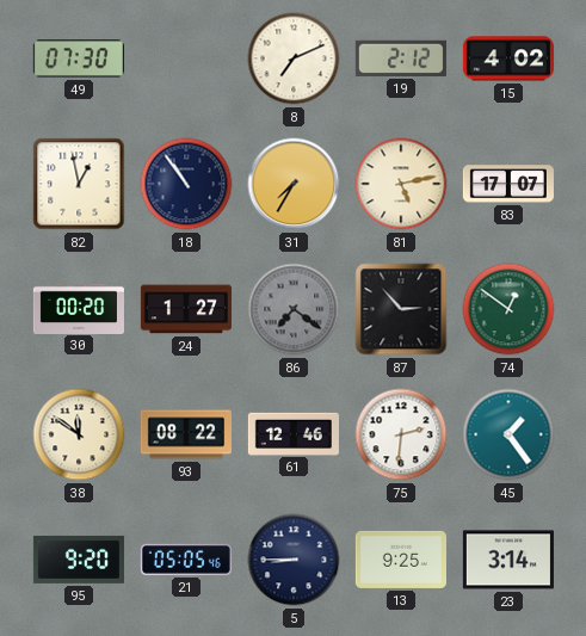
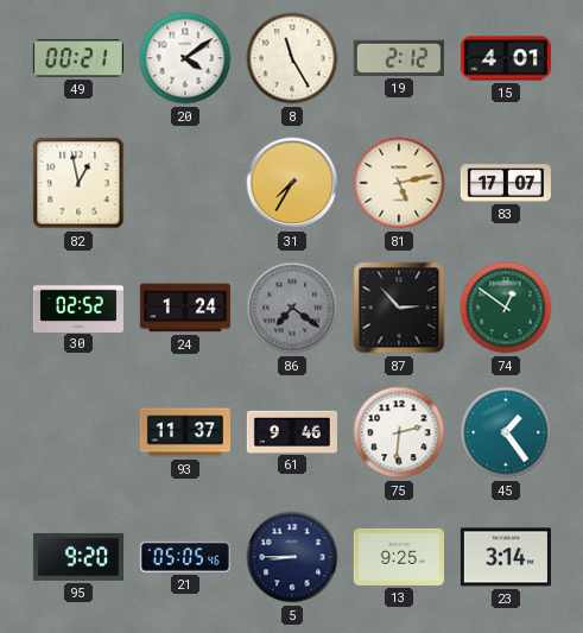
49: 07:30 -> 00:21 (78, 58)
20: none -> 4:09 (185, 58)
8: 7:11 -> 11:25 (292, 58)
15: 4:02 -> 4:01 (506, 58)
18: 10:54 -> none (186, 184)
30: 00:20 -> 02:52 (78, 306)
24: 1:27 -> 1:24 (185, 308)
38: 11:51 -> none (79, 434)
93: 08:22 -> 11:37 (185, 432)
61: 12:46 -> 9:46 (292, 431)
